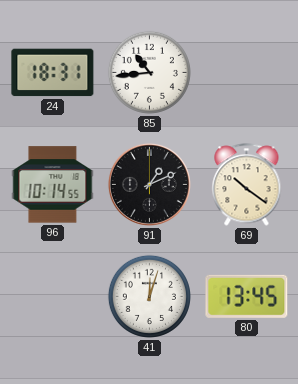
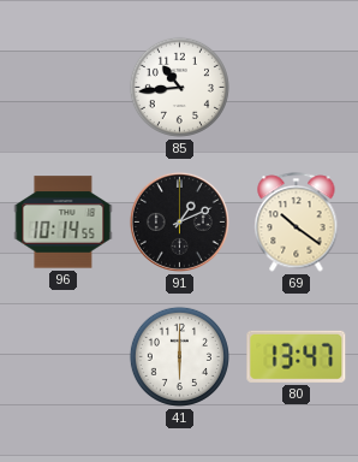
24: 18:31 -> none (53, 73)
41: 12:03 -> 6:00 (179, 356)
80: 13:45 -> 13:47 (297, 356)
